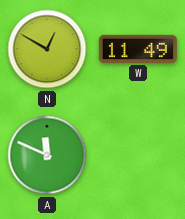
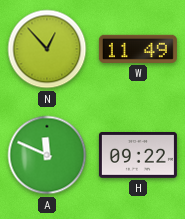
N: 12:50 -> 12:53 (47, 49)
H: none -> 09:22 (138, 156)
